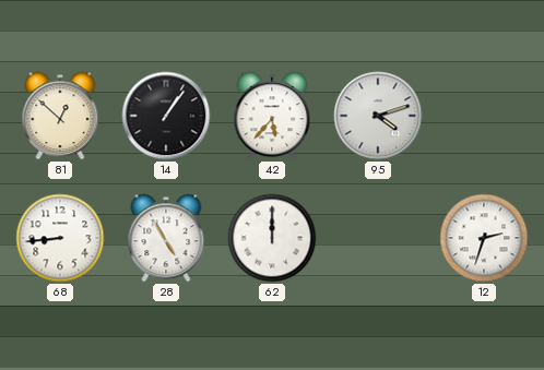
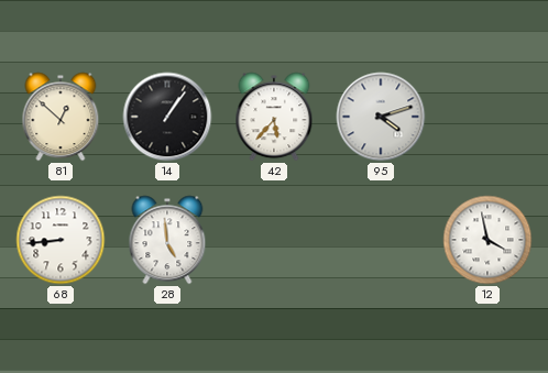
28: 4:55 -> 4:59 (167, 240)
62: 12:00 -> none (272, 238)
12: 2:33 -> 3:58 (487, 240)
